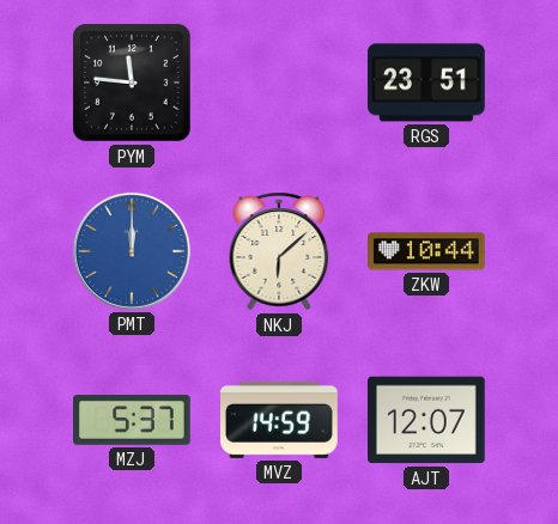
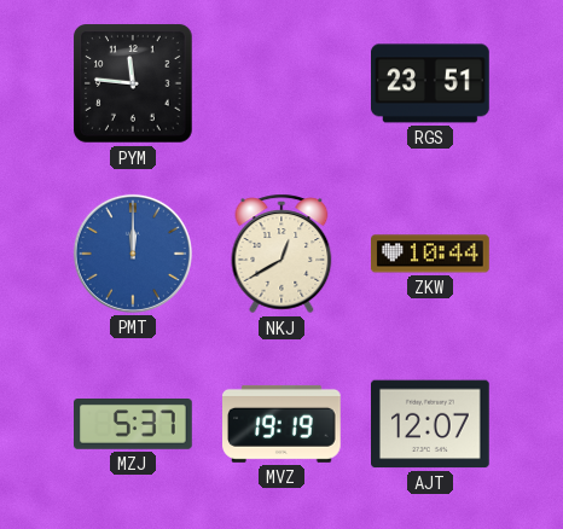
NKJ: 6:08 -> 12:40 (281, 254)
MVZ: 14:59 -> 19:19 (283, 424)
